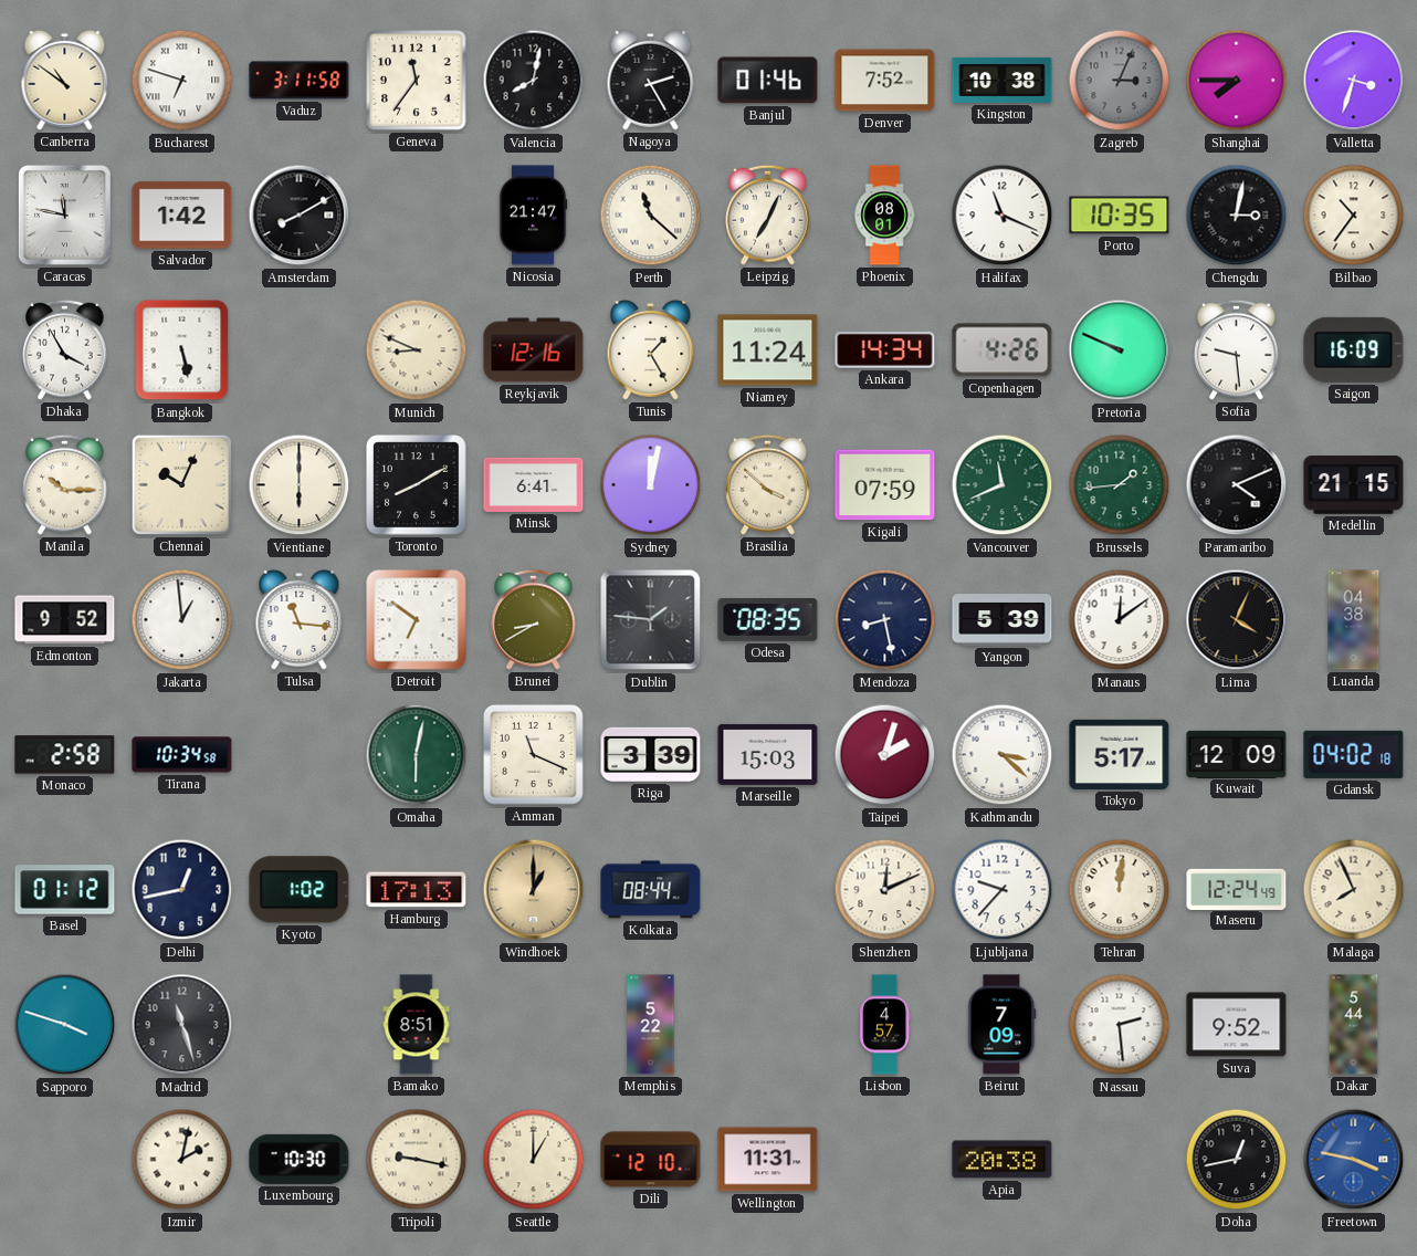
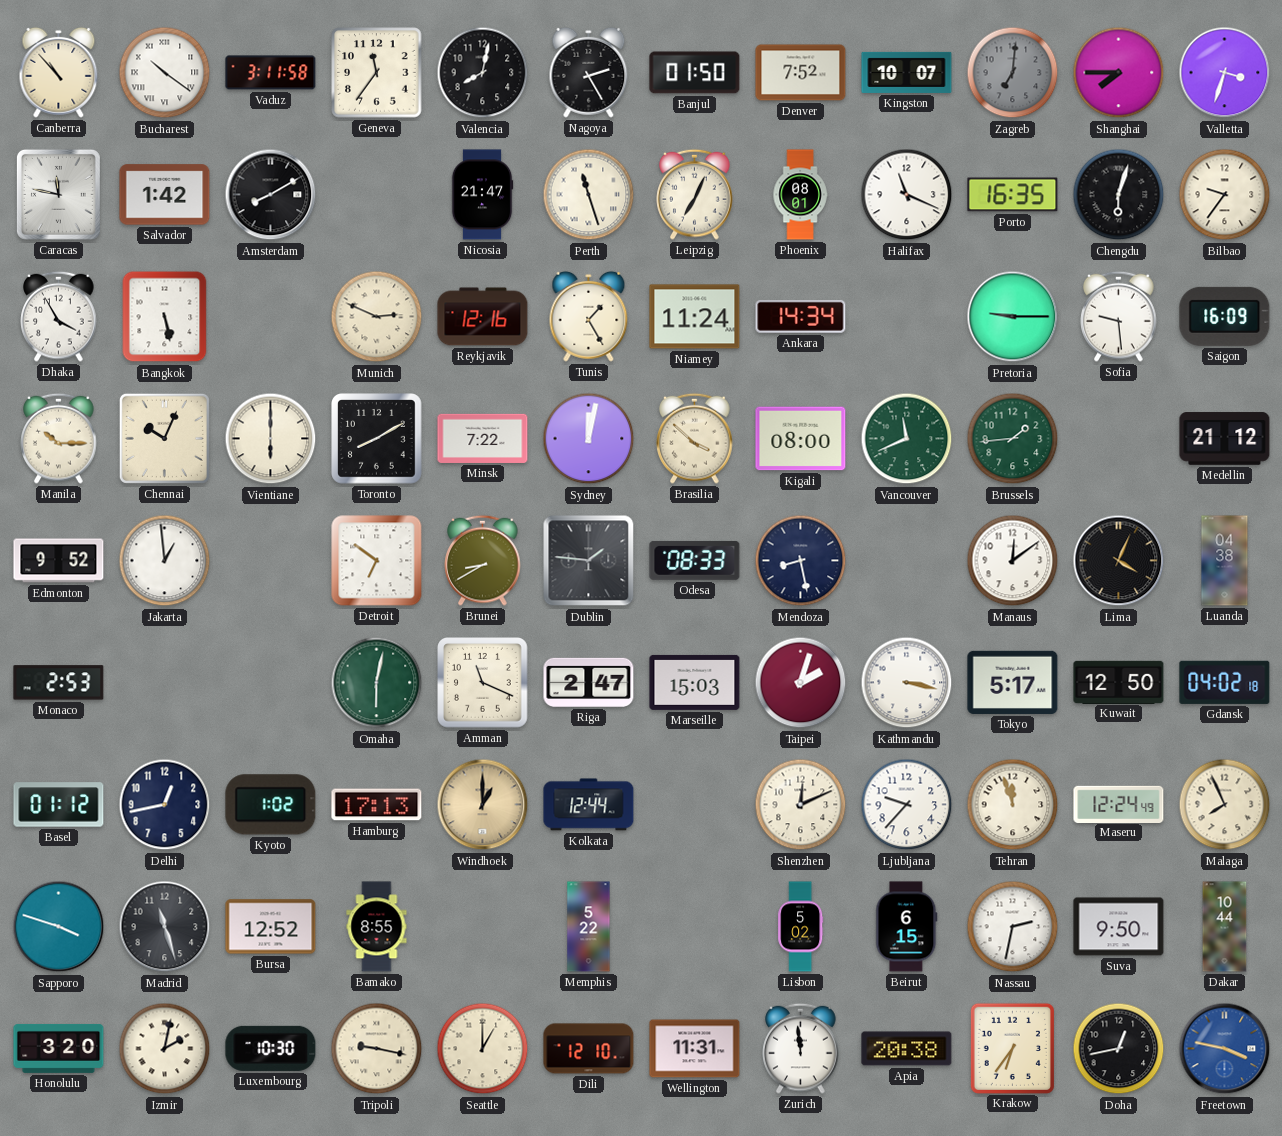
Canberra: 10:51 -> 10:53 (59, 72)
Bucharest: 6:48 -> 10:21 (165, 73)
Banjul: 01:46 -> 01:50 (695, 73)
Kingston: 10:38 -> 10:07 (907, 72)
Zagreb: 3:04 -> 7:01 (1013, 73)
Perth: 11:22 -> 11:27 (589, 195)
Porto: 10:35 -> 16:35 (1013, 195)
Chengdu: 3:02 -> 6:03 (1119, 195)
Bilbao: 10:36 -> 9:36 (1225, 195)
Munich: 8:49 -> 2:49 (377, 317)
Copenhagen: 4:26 -> none (1003, 350)
Pretoria: 9:49 -> 9:15 (1013, 317)
Minsk: 6:41 -> 7:22 (483, 438)
Kigali: 07:59 -> 08:00 (801, 439)
Paramaribo: 4:11 -> none (1237, 485)
Medellin: 21:15 -> 21:12 (1225, 439)
Tulsa: 11:16 -> none (300, 619)
Odesa: 08:35 -> 08:33 (695, 560)
Yangon: 5:39 -> none (1003, 620)
Monaco: 2:58 -> 2:53 (59, 683)
Tirana: 10:34 -> none (182, 755)
Riga: 3:39 -> 2:47 (589, 682)
Kathmandu: 3:22 -> 3:17 (907, 683)
Kuwait: 12:09 -> 12:50 (1119, 682)
Kolkata: 08:44 -> 12:44 (589, 805)
Tehran: 12:01 -> 11:57 (1013, 805)
Bursa: none -> 12:52 (271, 927)
Bamako: 8:51 -> 8:55 (377, 927)
Lisbon: 4:57 -> 5:02 (801, 927)
Beirut: 7:09 -> 6:15 (907, 927)
Nassau: 2:29 -> 2:32 (1013, 927)
Suva: 9:52 -> 9:50 (1119, 927)
Dakar: 5:44 -> 10:44 (1225, 927)
Honolulu: none -> 3:20 (59, 1048)
Zurich: none -> 11:59 (801, 1048)
Krakow: none -> 6:36 (1012, 1048)
